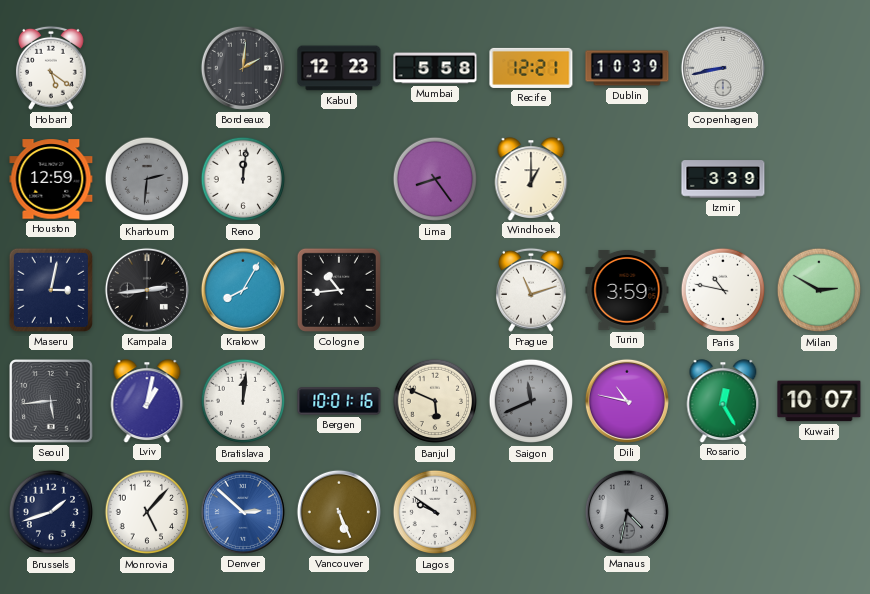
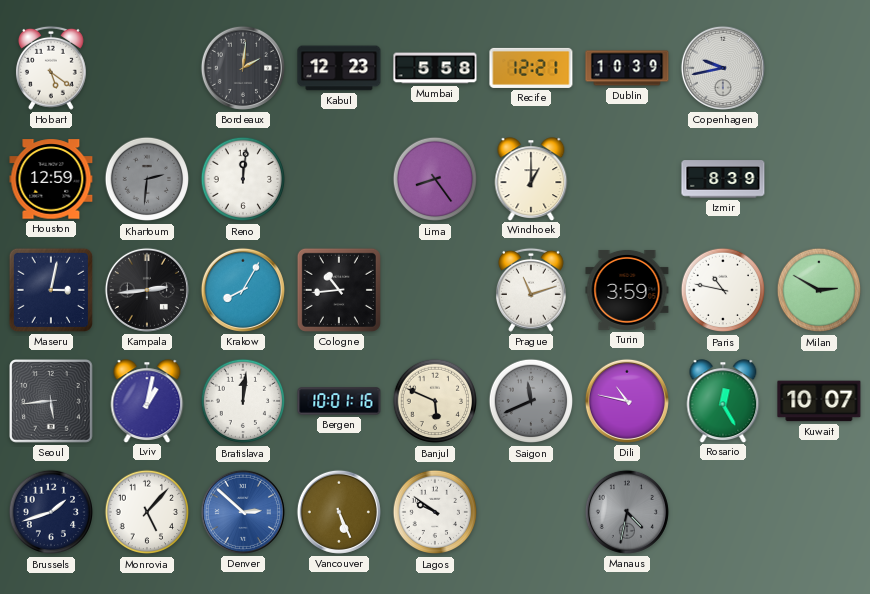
Copenhagen: 8:43 -> 9:43 (723, 68)
Izmir: 3:39 -> 8:39 (723, 179)
